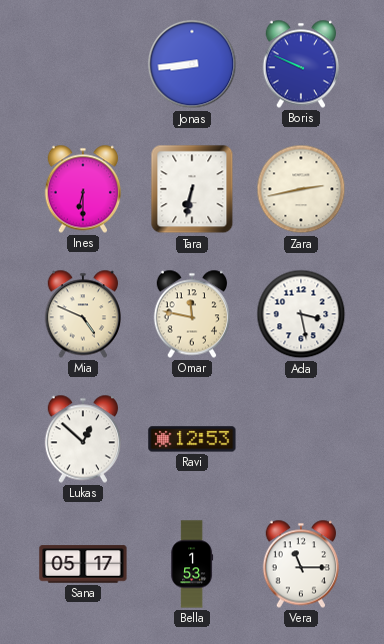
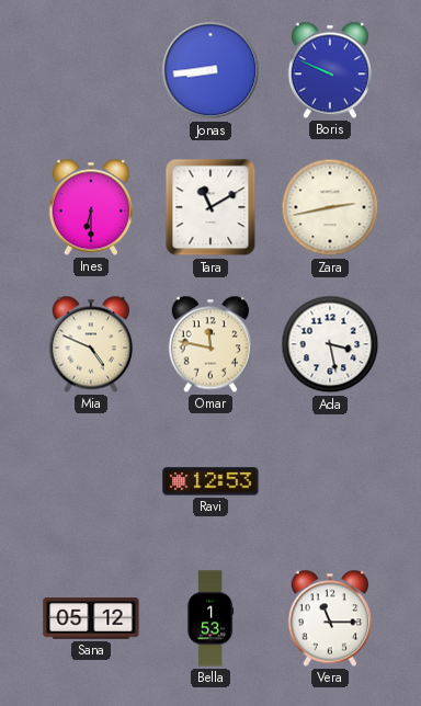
Tara: 6:32 -> 11:10 (210, 207)
Lukas: 12:52 -> none (82, 439)
Sana: 05:17 -> 05:12 (91, 618)
